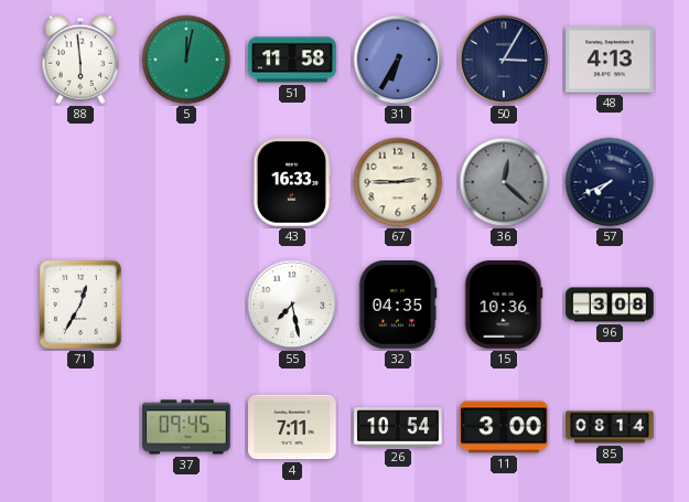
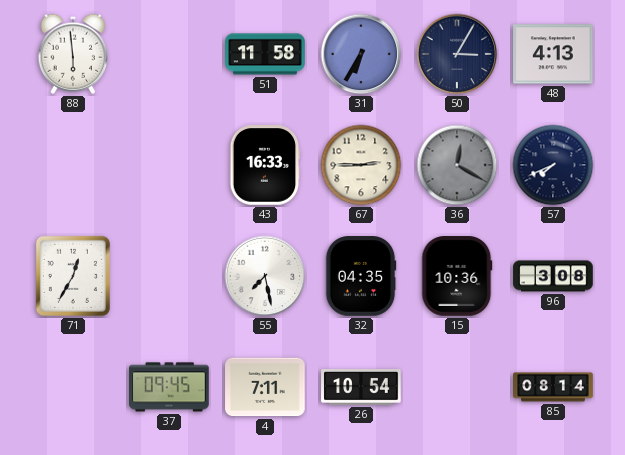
5: 12:02 -> none (186, 60)
36: 12:22 -> 12:20 (457, 165)
11: 3:00 -> none (504, 427)
